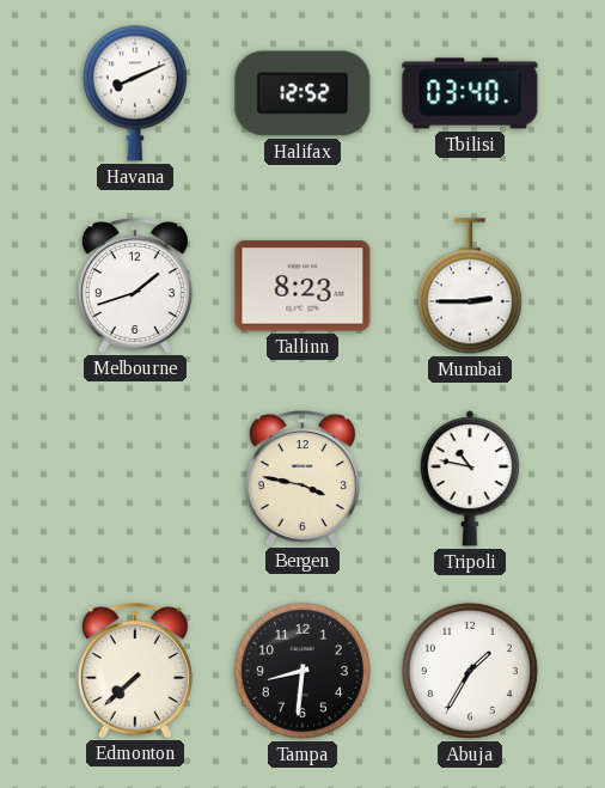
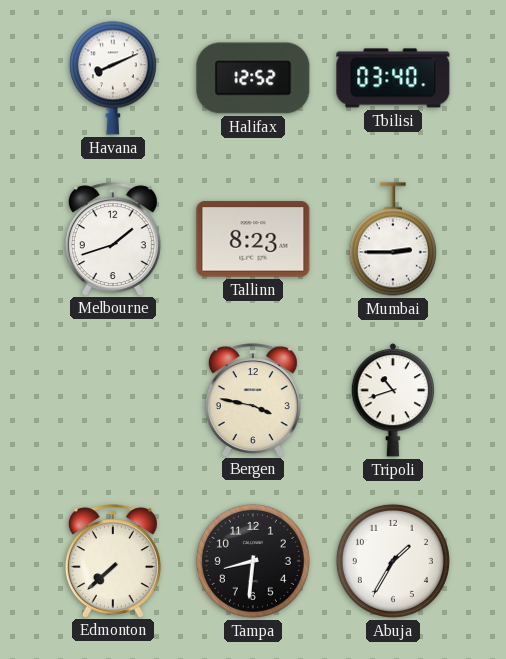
Tripoli: 10:47 -> 10:42 (392, 400)
